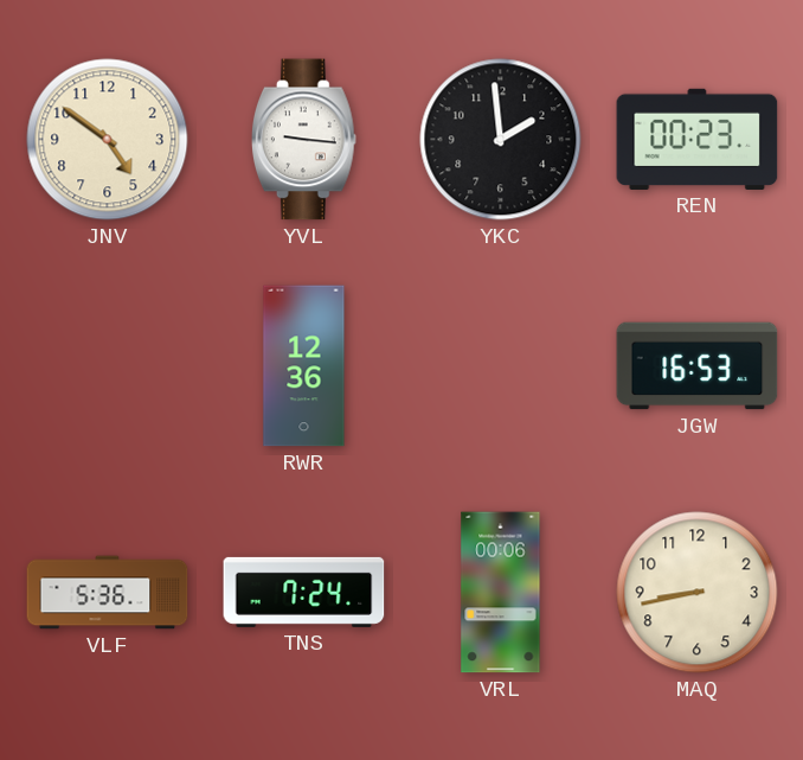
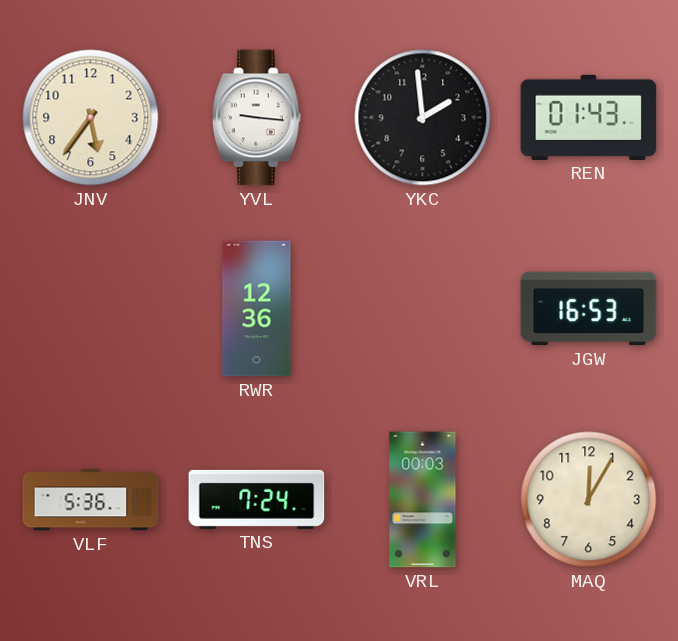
JNV: 4:51 -> 5:36 (91, 118)
REN: 00:23 -> 01:43 (589, 117)
VRL: 00:06 -> 00:03 (423, 500)
MAQ: 8:43 -> 12:05 (589, 500)
